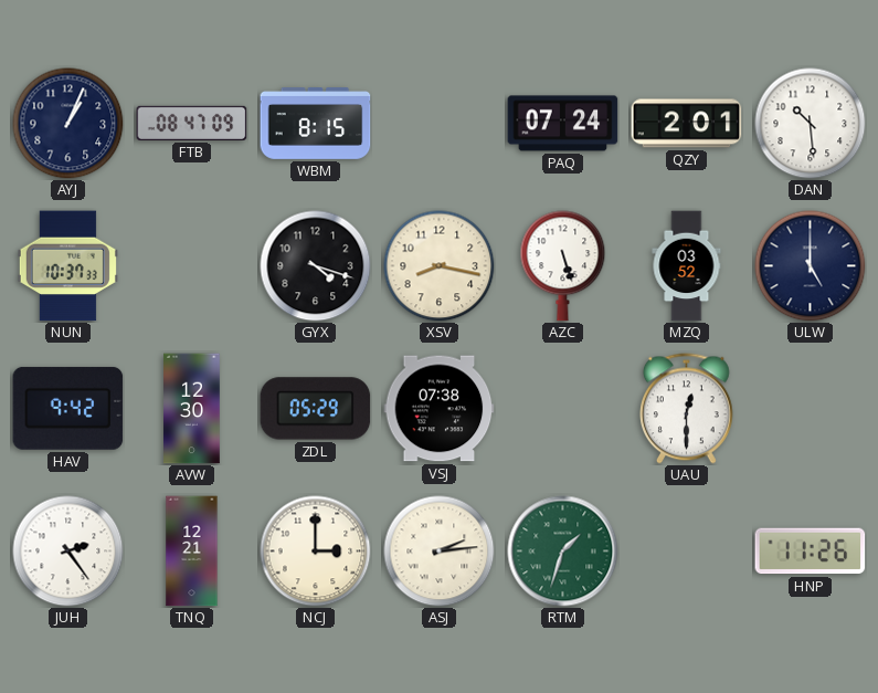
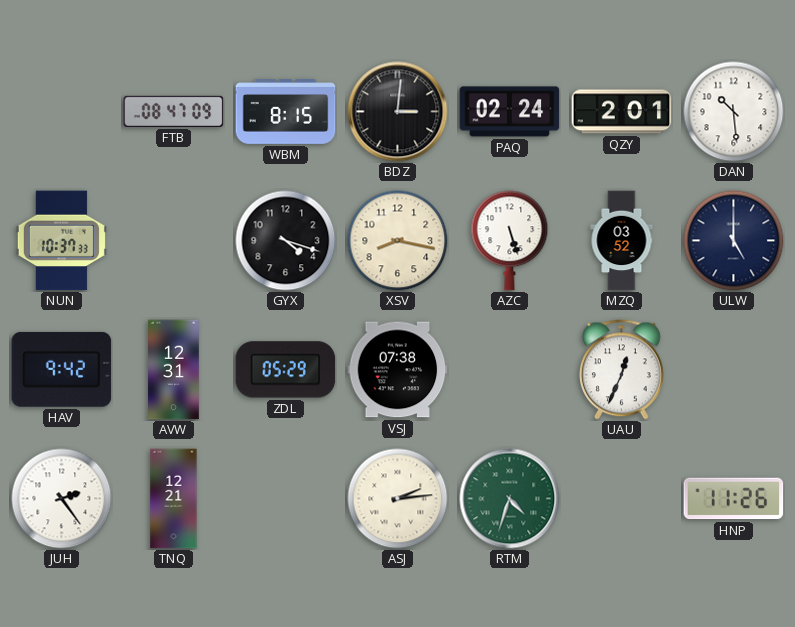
AYJ: 1:04 -> none (68, 124)
BDZ: none -> 3:01 (398, 112)
PAQ: 07:24 -> 02:24 (510, 112)
AVW: 12:30 -> 12:31 (174, 370)
UAU: 12:30 -> 12:34 (621, 370)
NCJ: 3:00 -> none (316, 552)
RTM: 1:33 -> 4:33 (510, 499)
